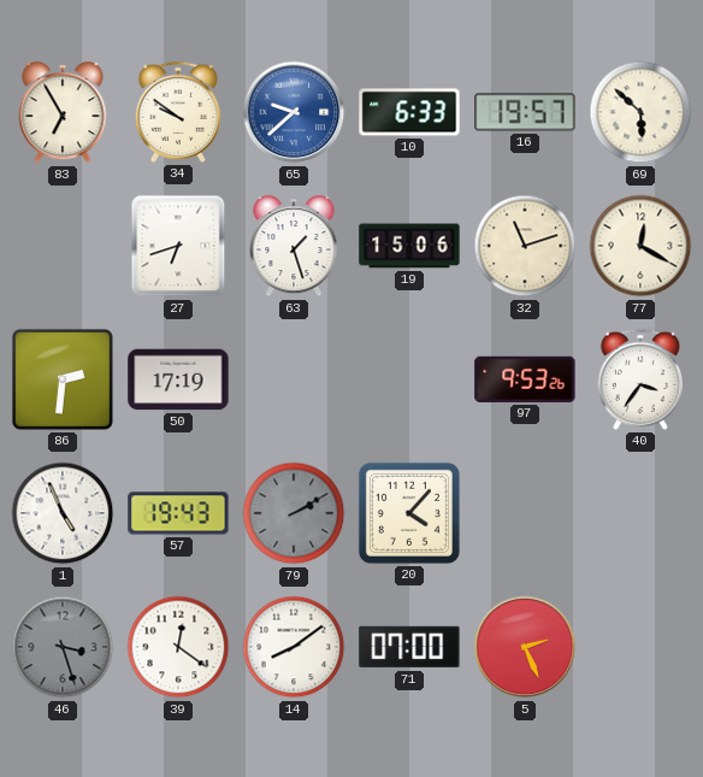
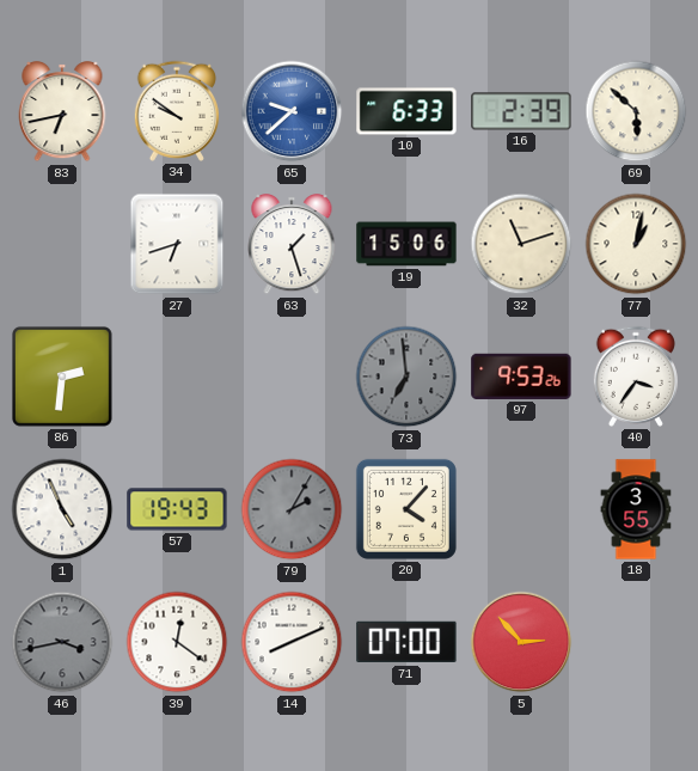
83: 6:55 -> 6:43 (62, 112)
16: 19:57 -> 2:39 (521, 111)
77: 12:20 -> 1:02 (636, 244)
50: 17:19 -> none (178, 379)
73: none -> 6:59 (406, 377)
79: 2:10 -> 2:05 (292, 509)
18: none -> 3:55 (636, 509)
46: 3:27 -> 3:43 (62, 642)
14: 8:09 -> 8:11 (292, 642)
5: 2:26 -> 2:53 (521, 642)
